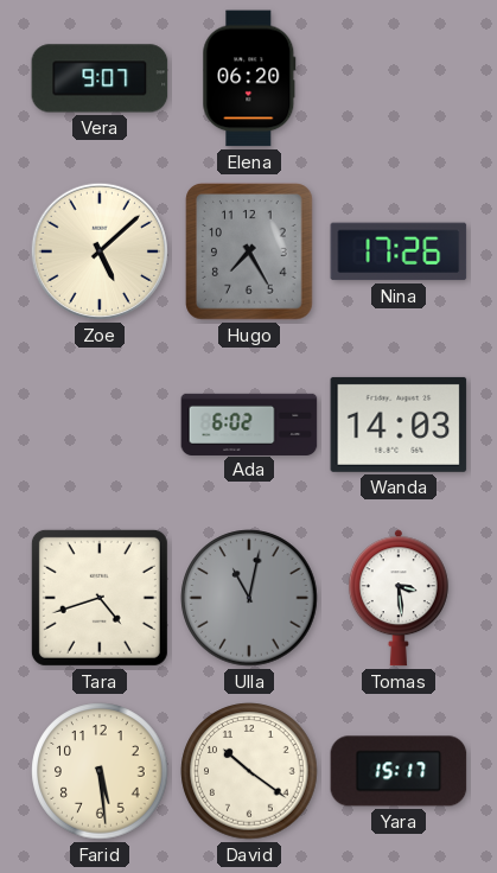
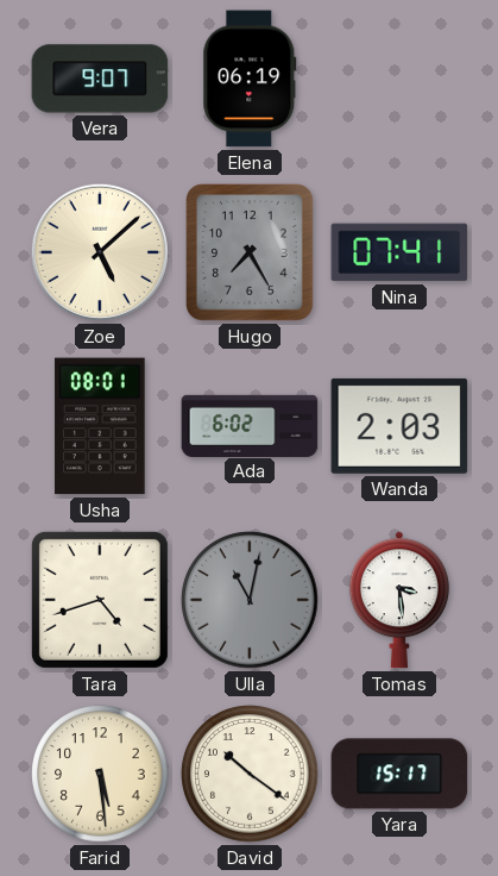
Elena: 06:20 -> 06:19 (250, 79)
Nina: 17:26 -> 07:41 (399, 252)
Usha: none -> 08:01 (100, 426)
Wanda: 14:03 -> 2:03 (399, 426)
